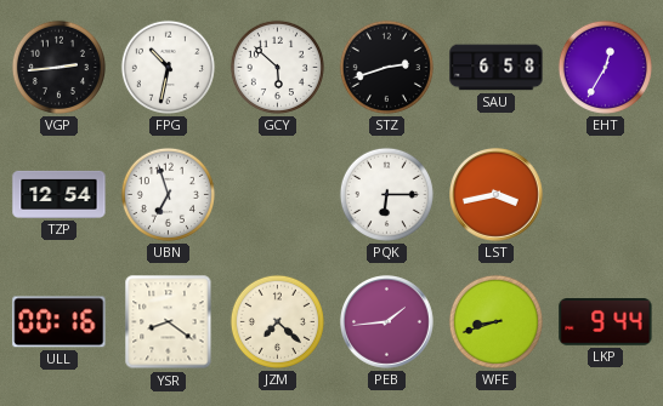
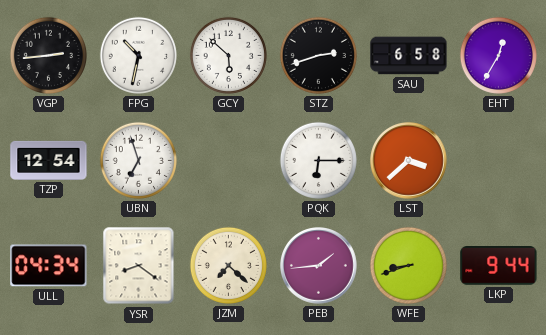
LST: 3:43 -> 3:38 (409, 161)
ULL: 00:16 -> 04:34 (49, 266)
